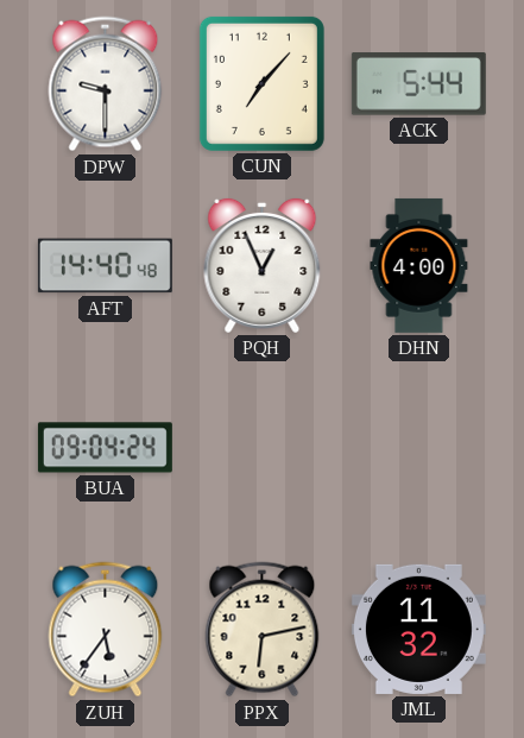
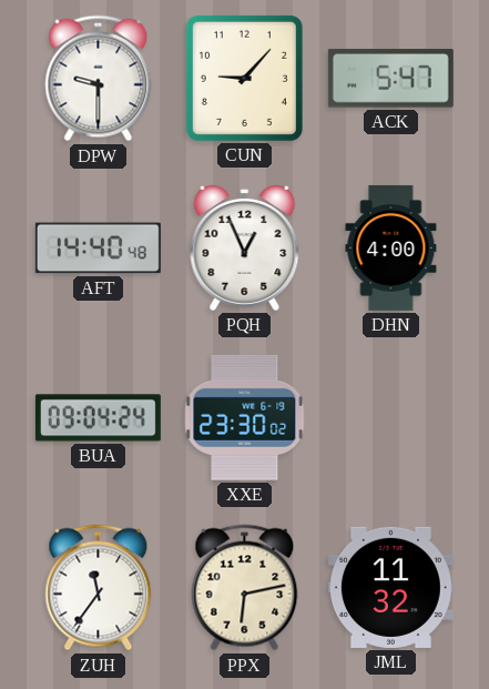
CUN: 7:07 -> 9:07 (244, 78)
ACK: 5:44 -> 5:47 (390, 79)
XXE: none -> 23:30 (245, 417)
ZUH: 5:36 -> 11:36 (99, 588)
